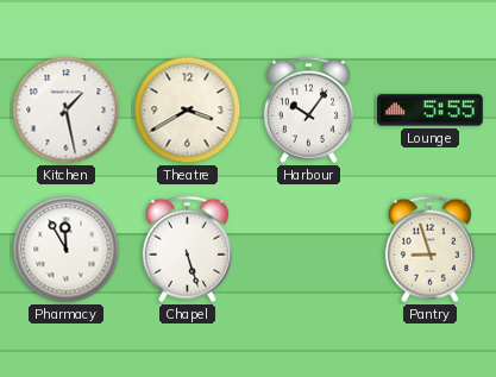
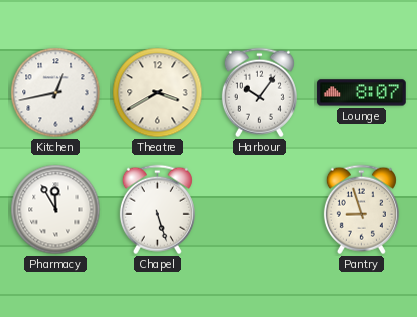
Kitchen: 1:28 -> 12:43 (56, 93)
Lounge: 5:55 -> 8:07 (362, 93)
